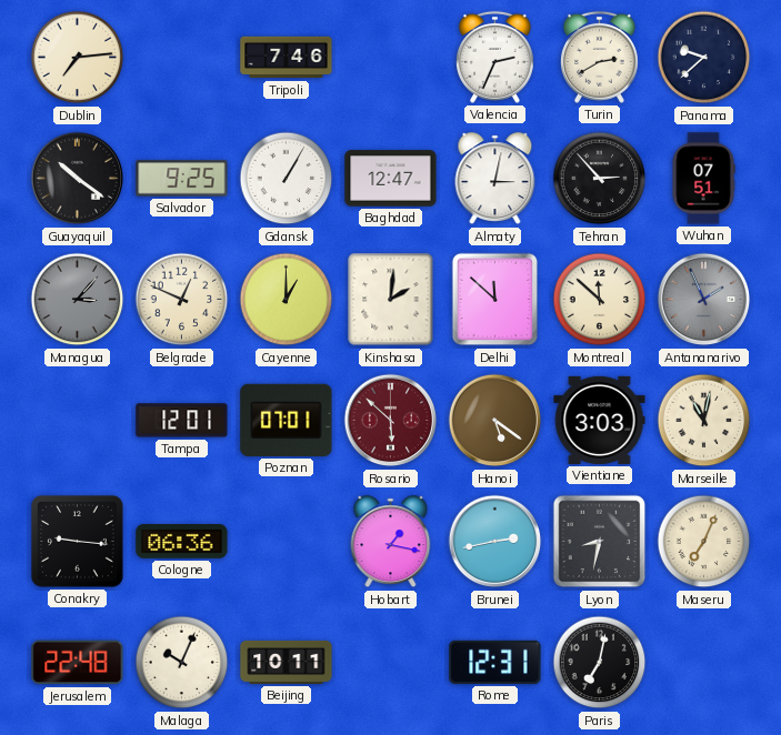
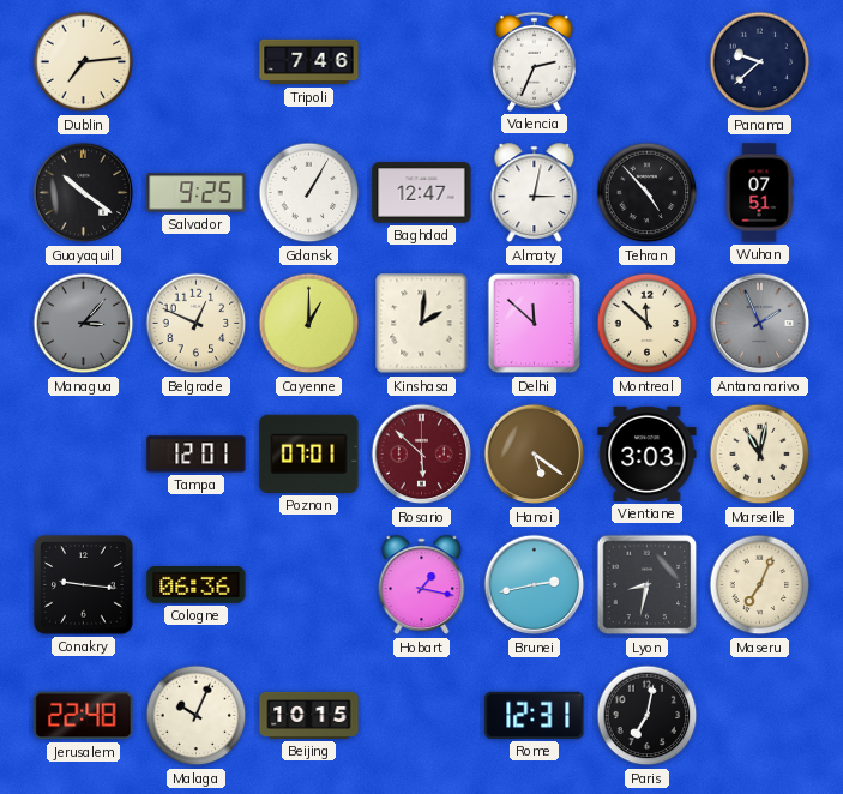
Turin: 2:40 -> none (599, 57)
Tehran: 2:53 -> 4:53 (648, 193)
Beijing: 10:11 -> 10:15 (309, 715)
